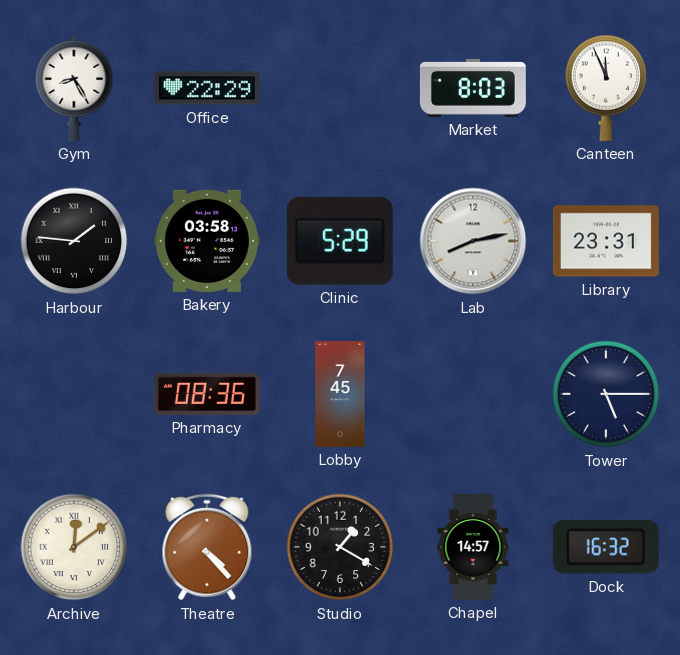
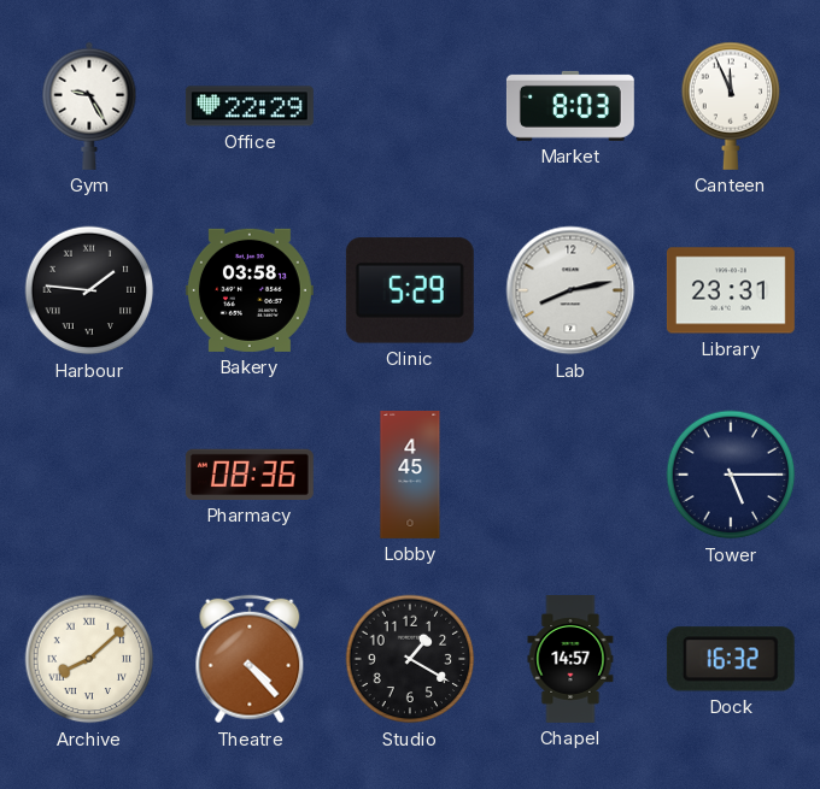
Gym: 8:25 -> 9:25 (89, 106)
Lobby: 7:45 -> 4:45 (410, 476)
Archive: 12:09 -> 8:08 (89, 659)
